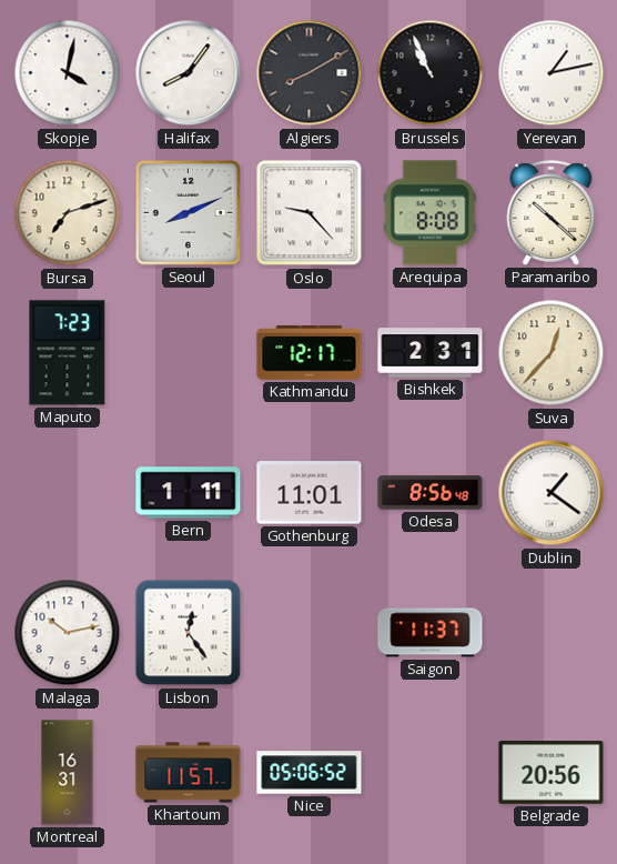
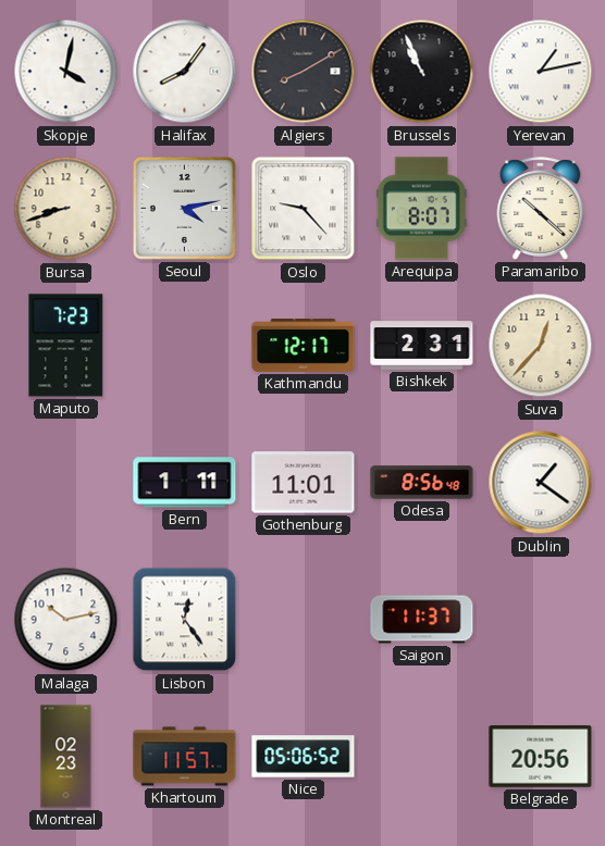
Bursa: 7:12 -> 8:42 (66, 209)
Seoul: 8:11 -> 4:13 (184, 208)
Arequipa: 8:08 -> 8:07 (421, 209)
Montreal: 16:31 -> 02:23 (66, 757)
